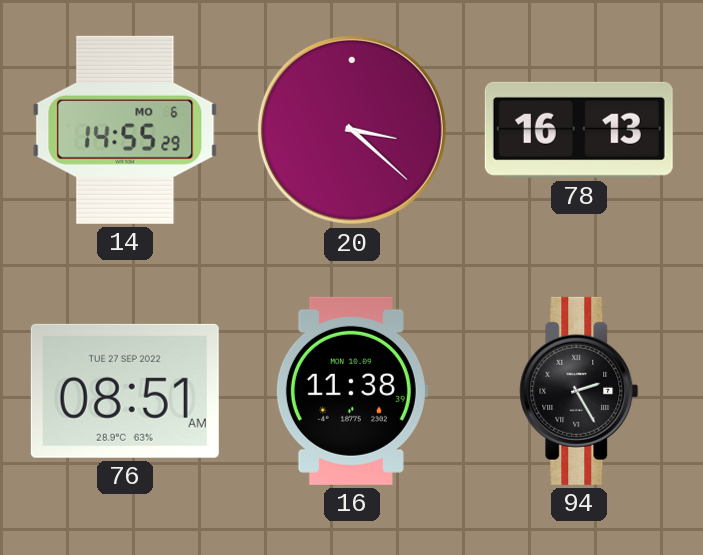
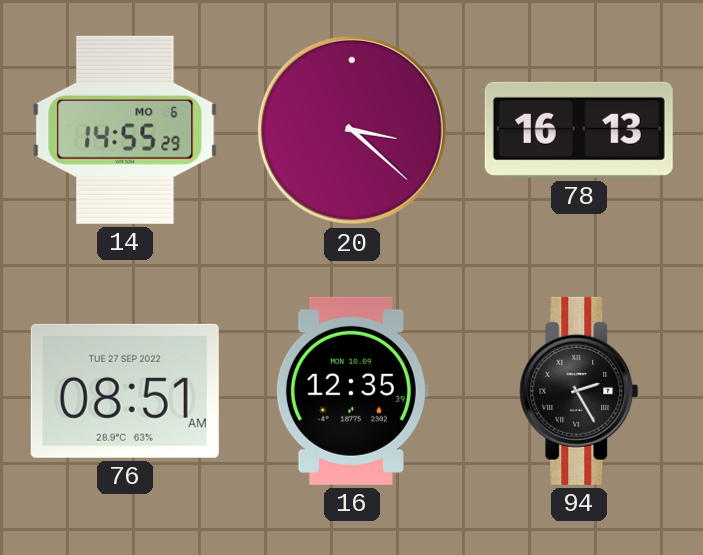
16: 11:38 -> 12:35 (351, 391)
